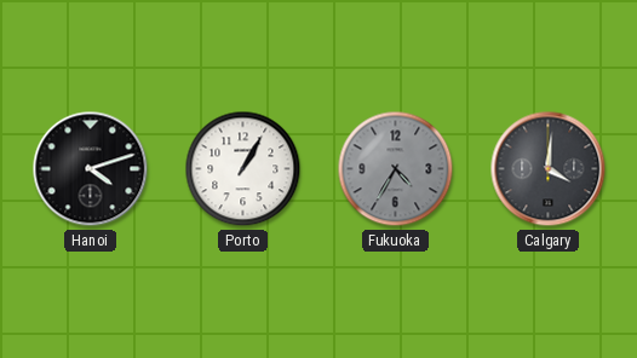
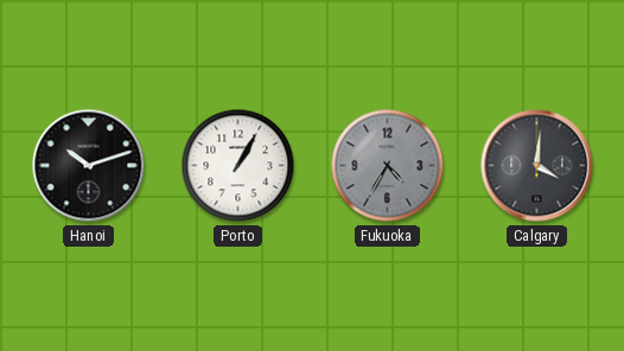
Hanoi: 4:12 -> 10:12 (89, 166)
